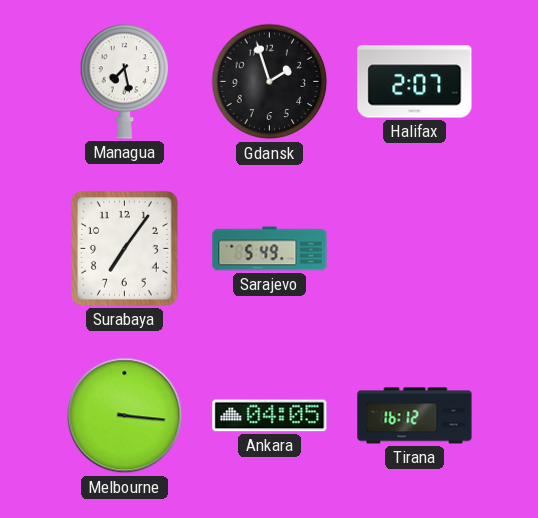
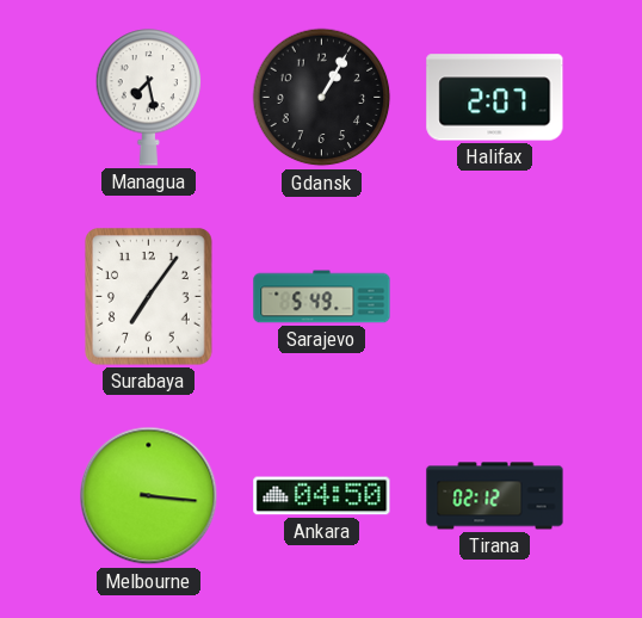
Gdansk: 1:57 -> 1:05 (322, 98)
Ankara: 04:05 -> 04:50 (322, 496)
Tirana: 16:12 -> 02:12 (495, 496)
